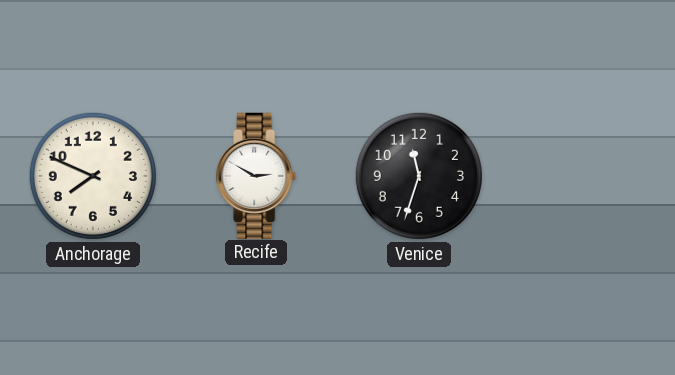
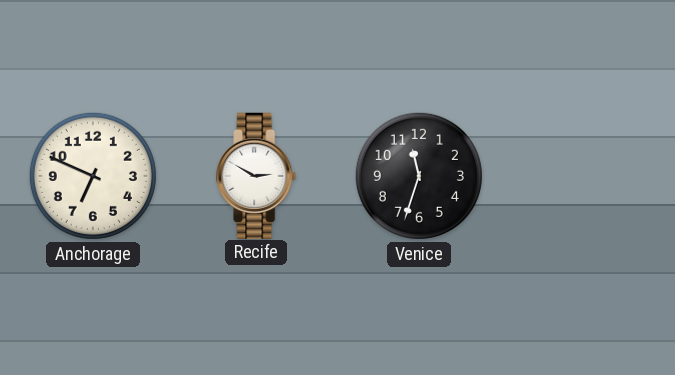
Anchorage: 7:49 -> 6:49 (93, 176)
